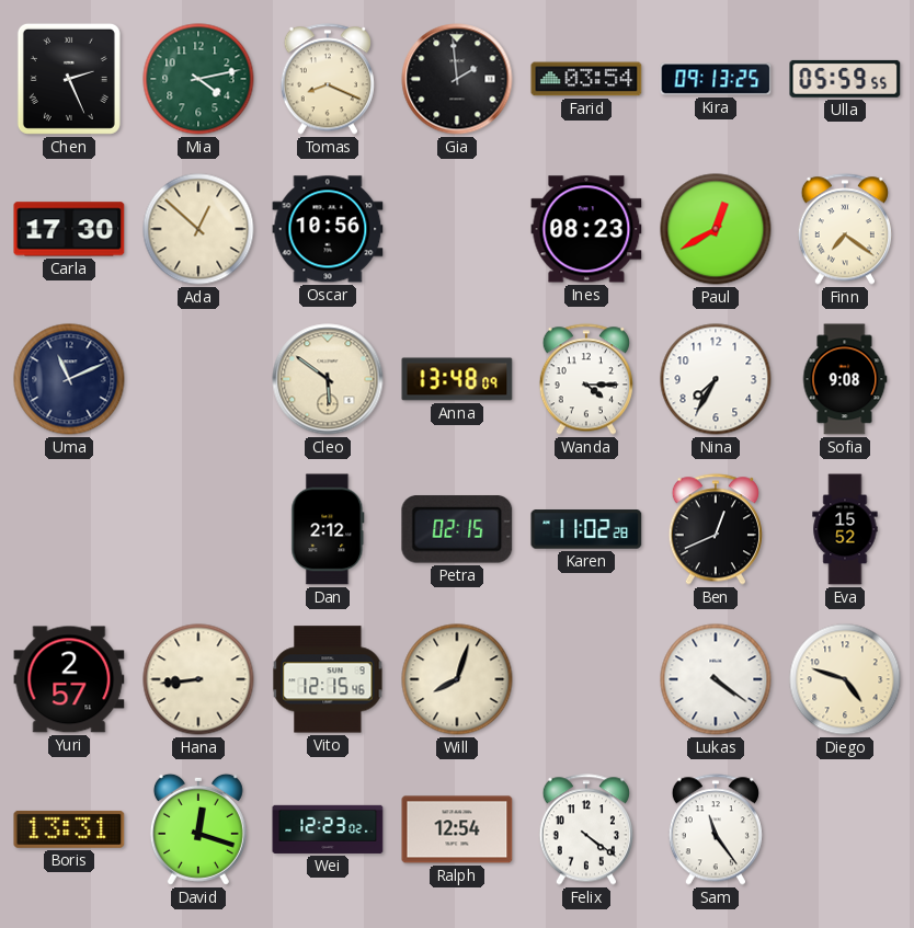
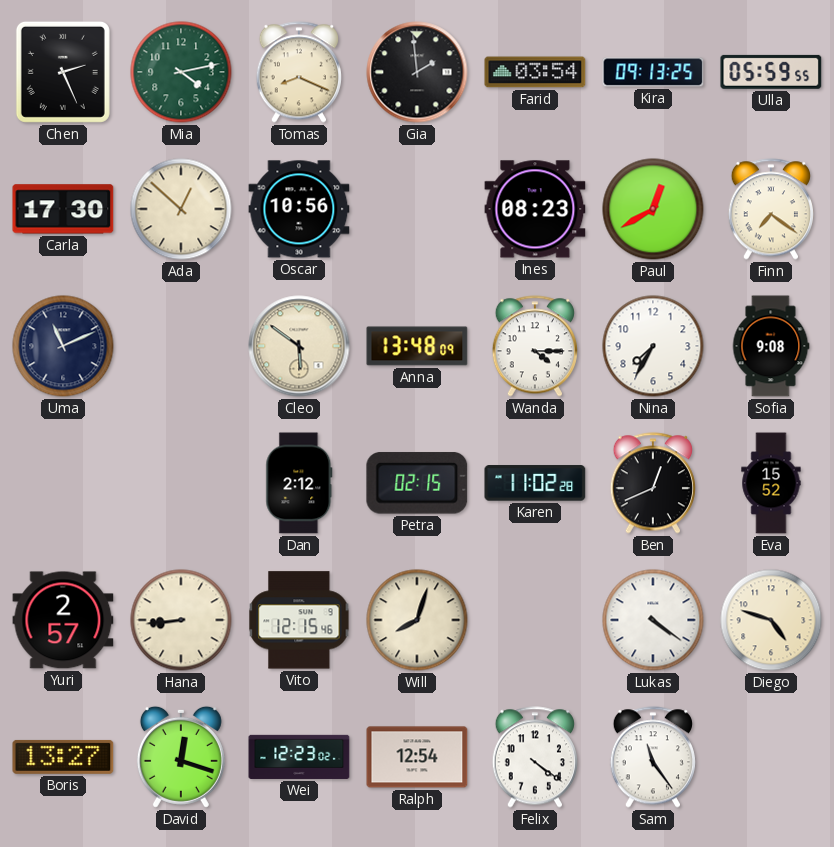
Boris: 13:31 -> 13:27 (63, 757)
